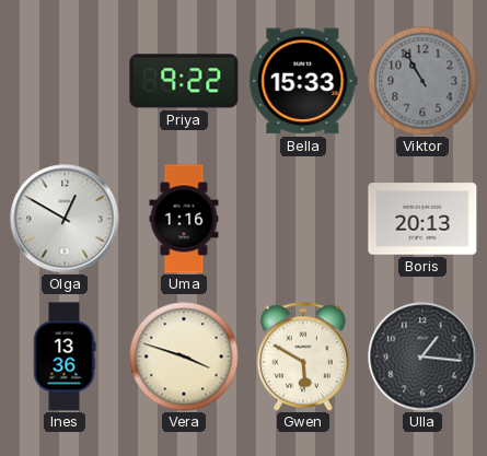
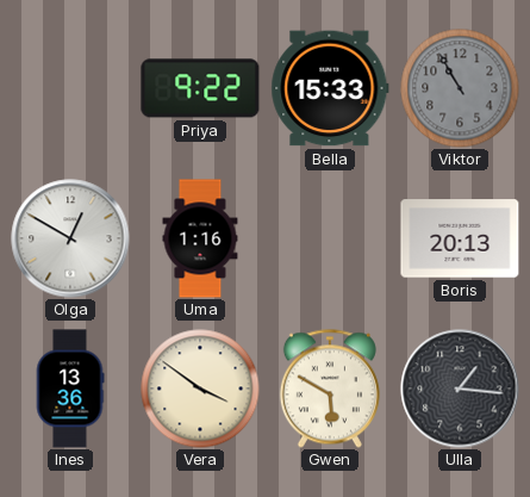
Vera: 3:48 -> 3:51 (200, 389)
